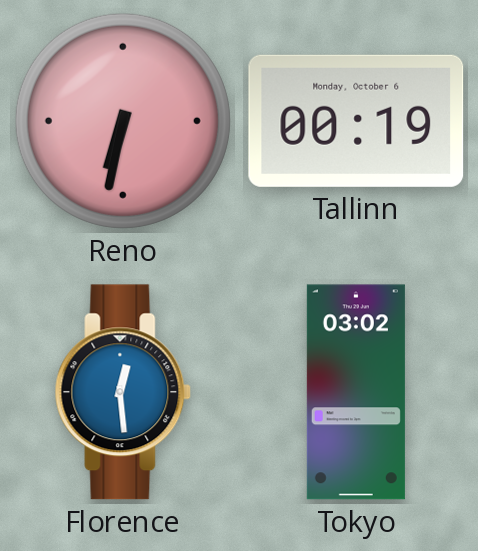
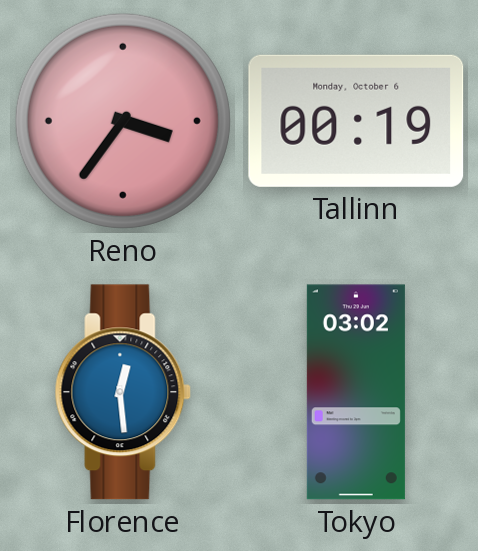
Reno: 6:32 -> 3:36 (123, 121)
